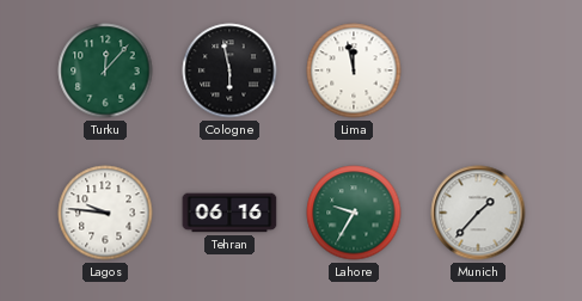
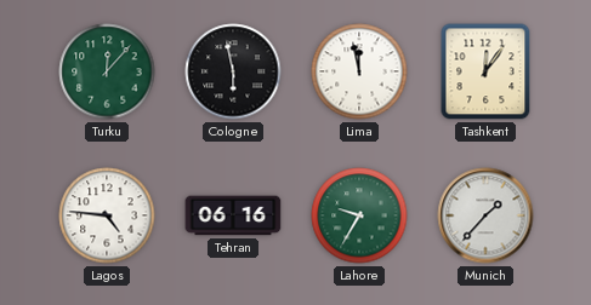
Tashkent: none -> 12:06 (485, 71)
Lagos: 9:46 -> 4:46 (107, 215)
